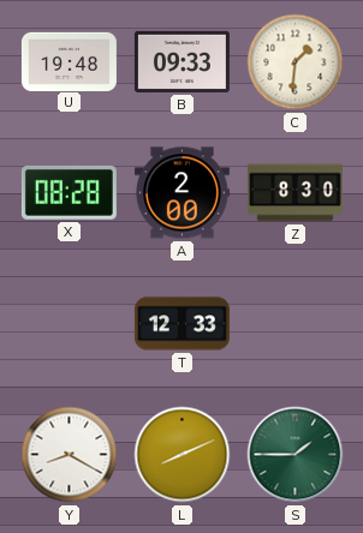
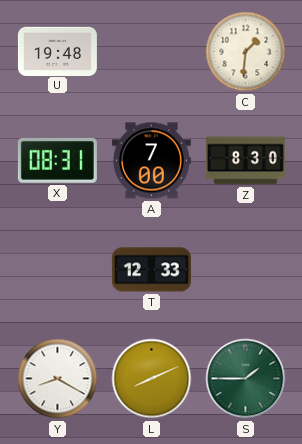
B: 09:33 -> none (181, 61)
X: 08:28 -> 08:31 (57, 160)
A: 2:00 -> 7:00 (151, 161)
